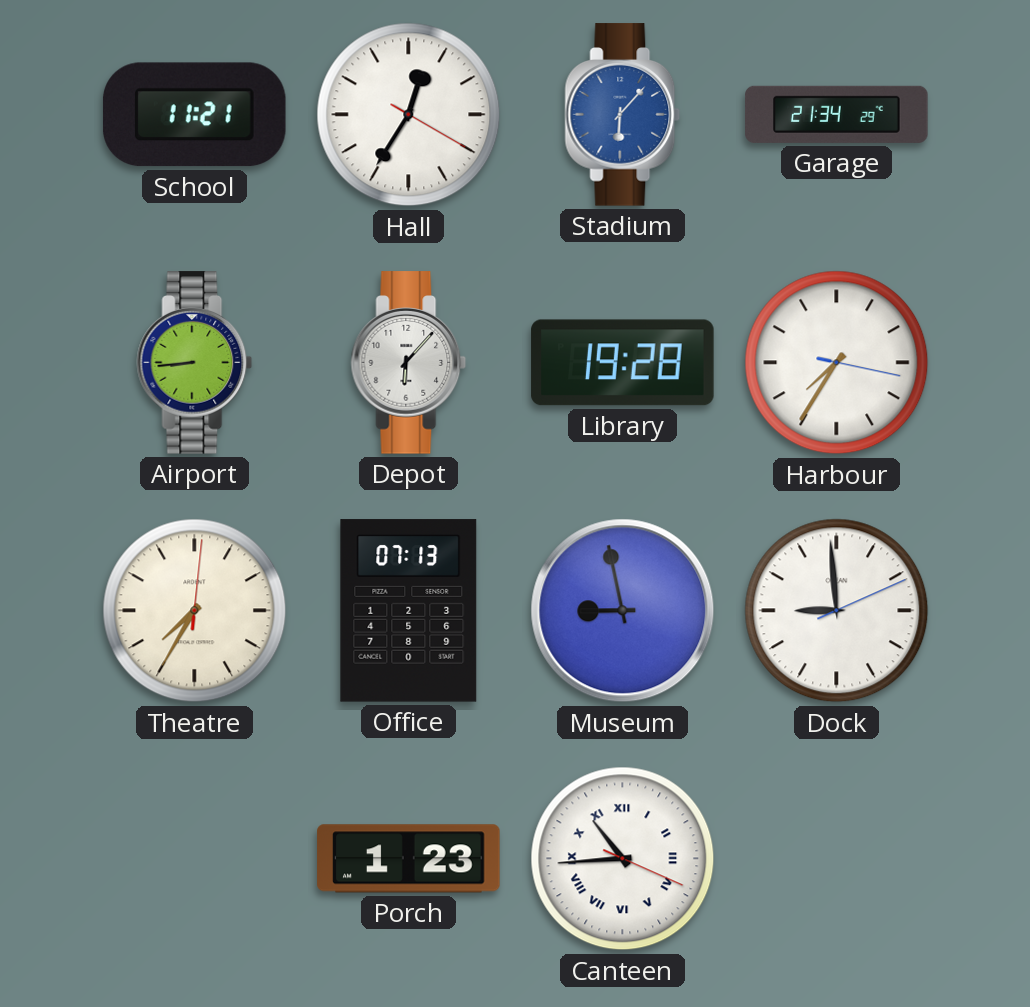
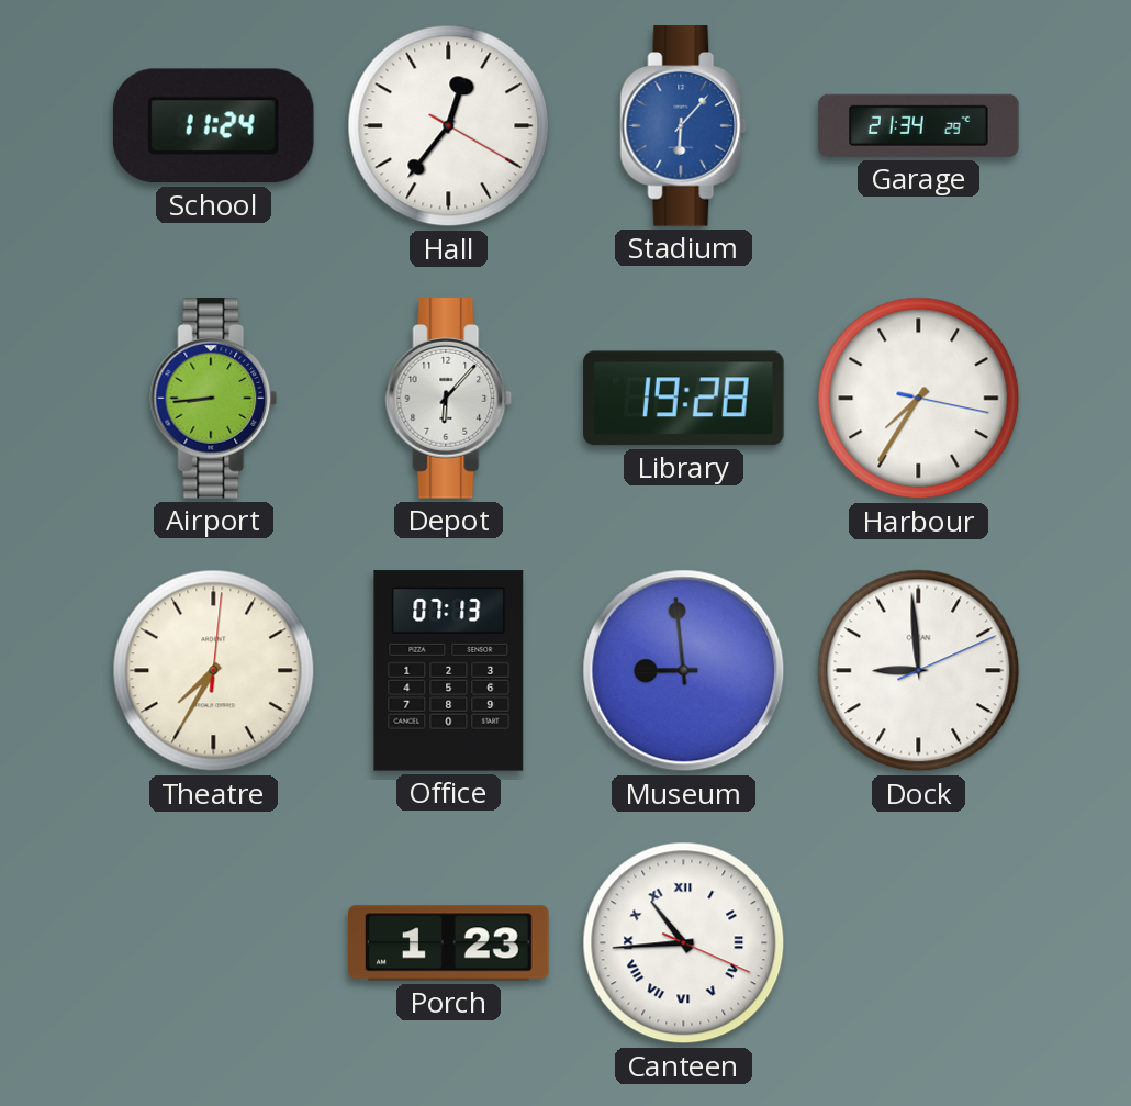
School: 11:21 -> 11:24 (213, 126)
Hall: 12:35 -> 12:36 (449, 126)
Museum: 8:58 -> 8:59 (684, 671)
